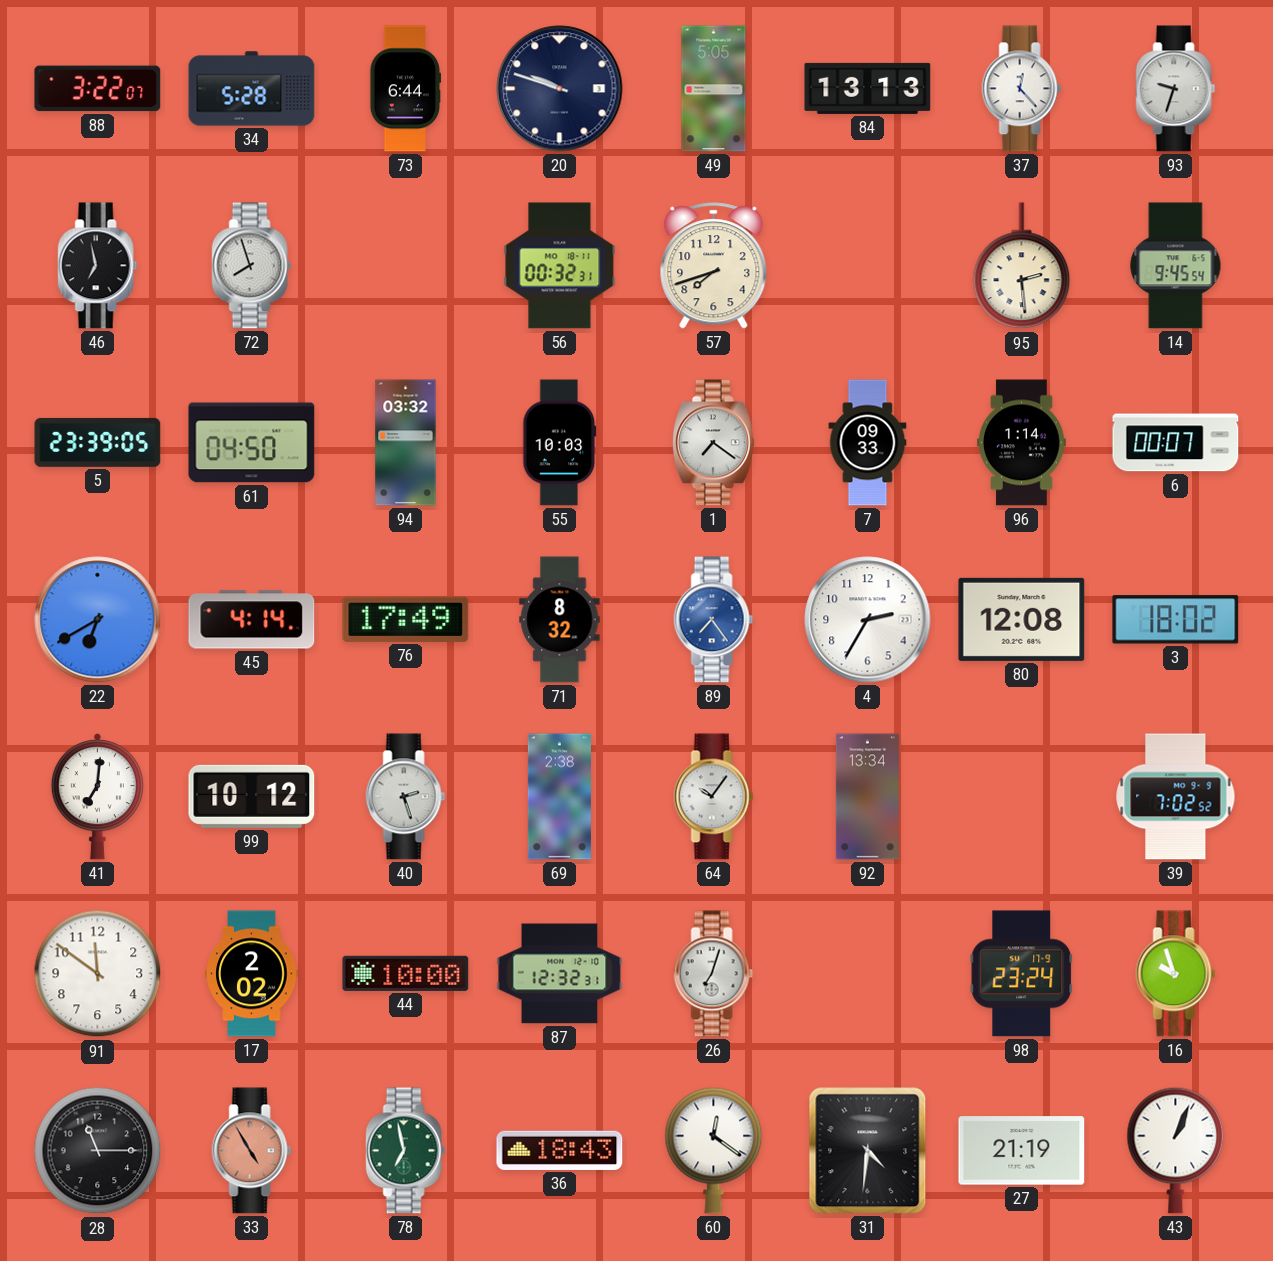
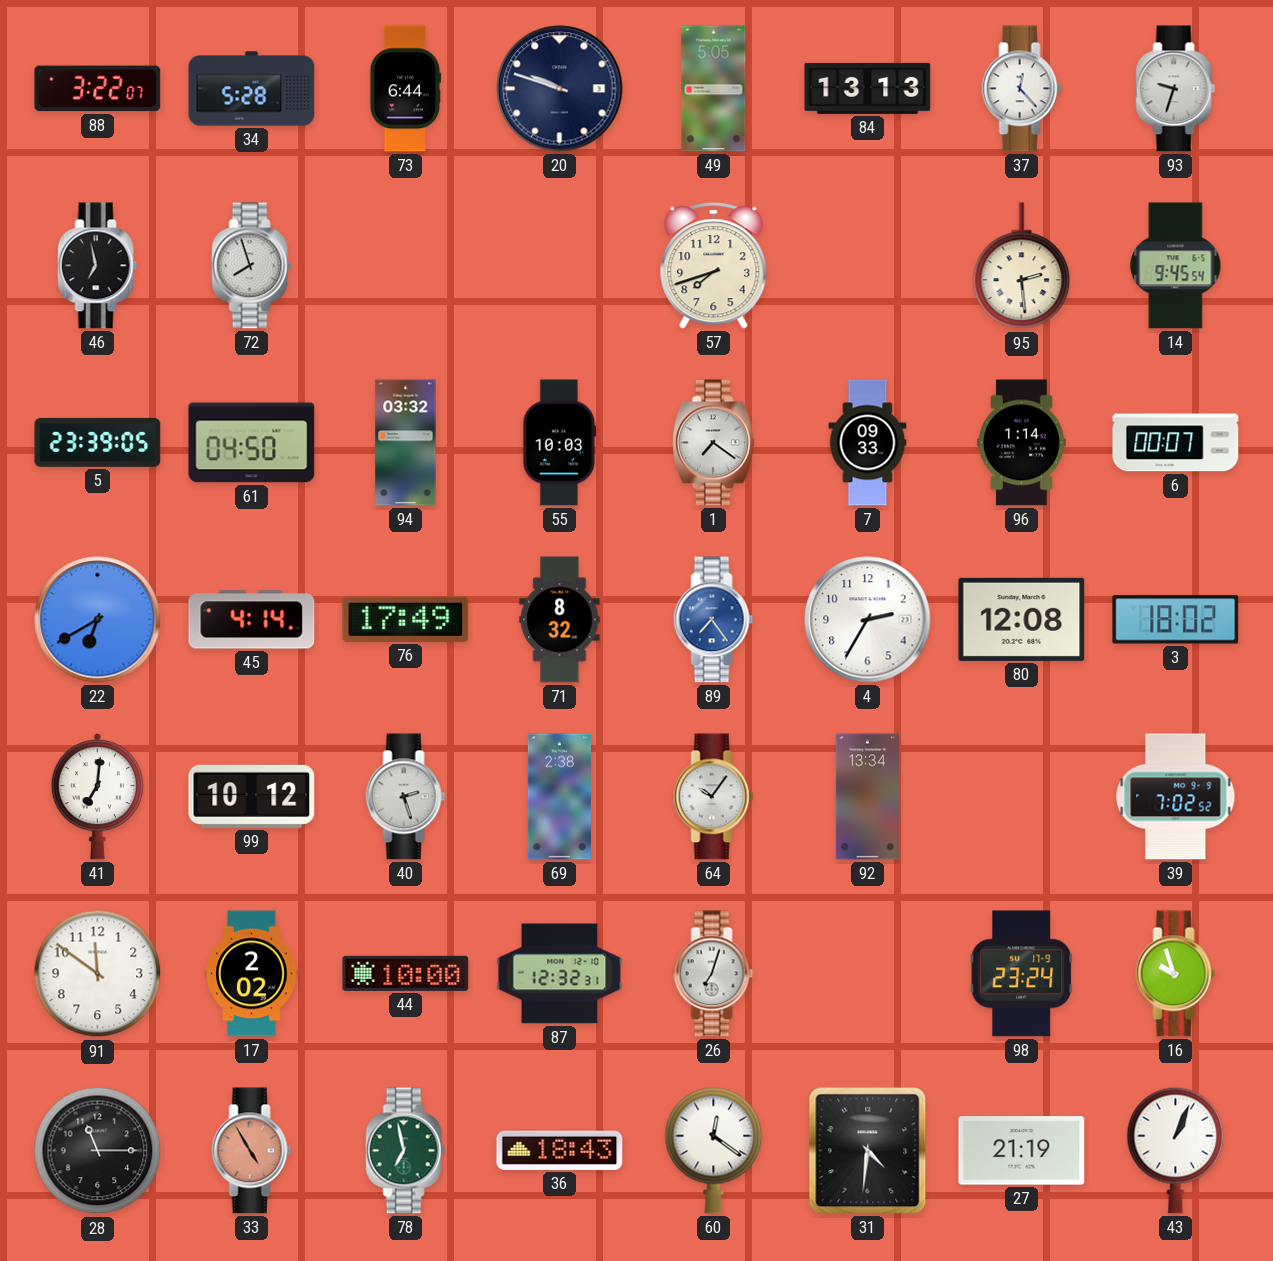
56: 00:32 -> none (560, 266)
